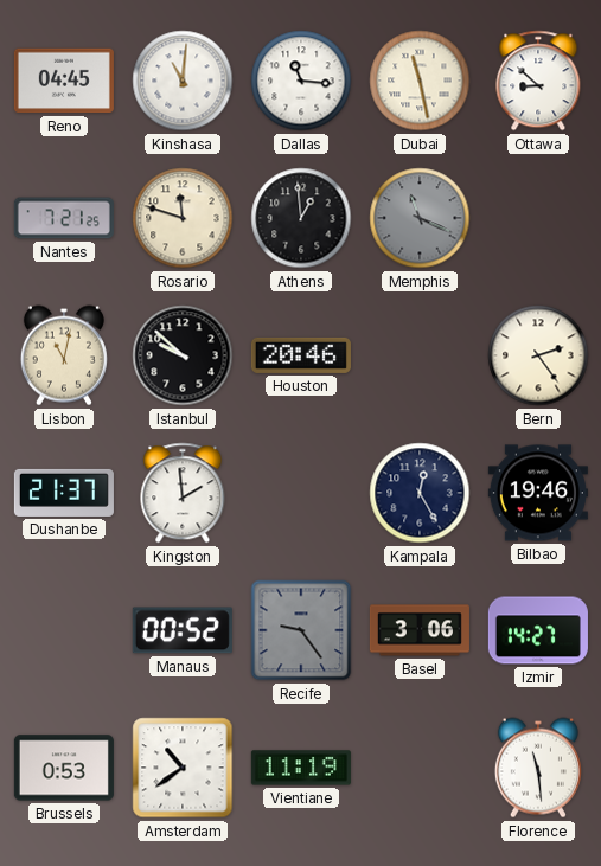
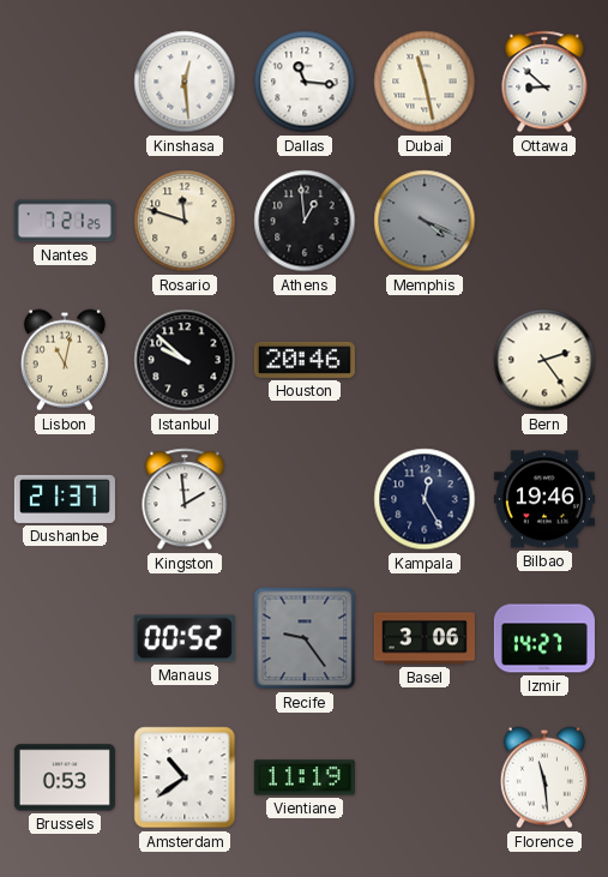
Reno: 04:45 -> none (64, 81)
Kinshasa: 11:01 -> 12:29 (185, 82)
Memphis: 11:19 -> 4:19 (425, 221)
